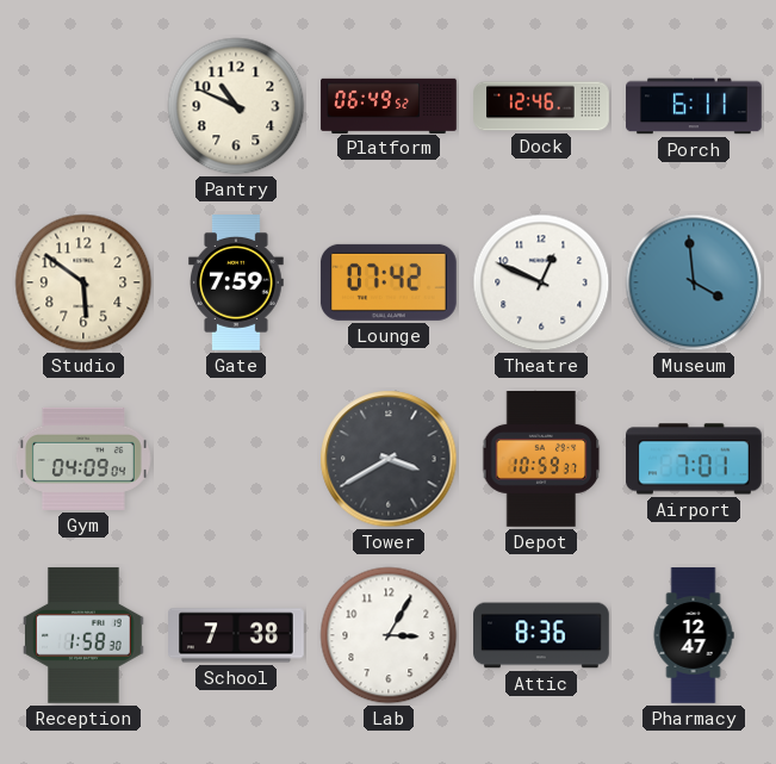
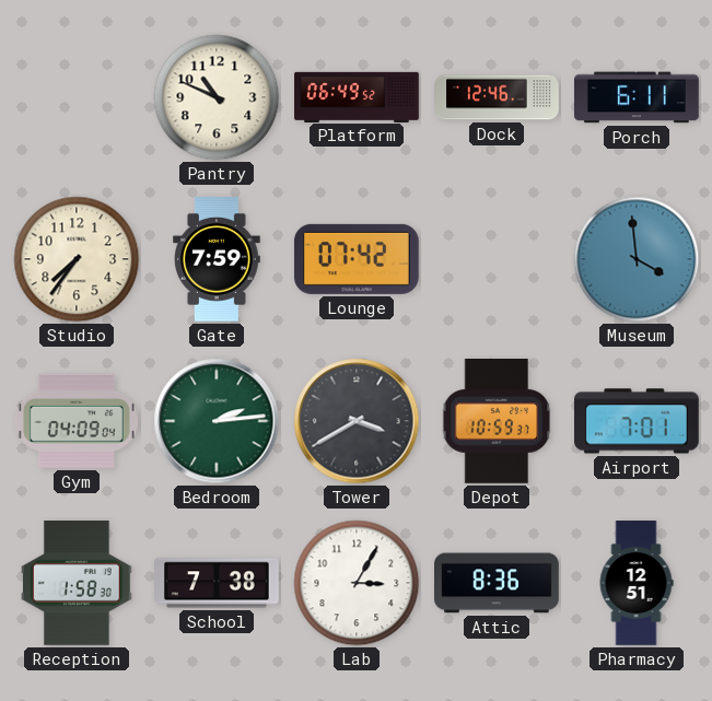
Studio: 5:51 -> 7:36 (77, 259)
Theatre: 12:49 -> none (541, 282)
Bedroom: none -> 2:14 (217, 421)
Pharmacy: 12:47 -> 12:51 (637, 583)
